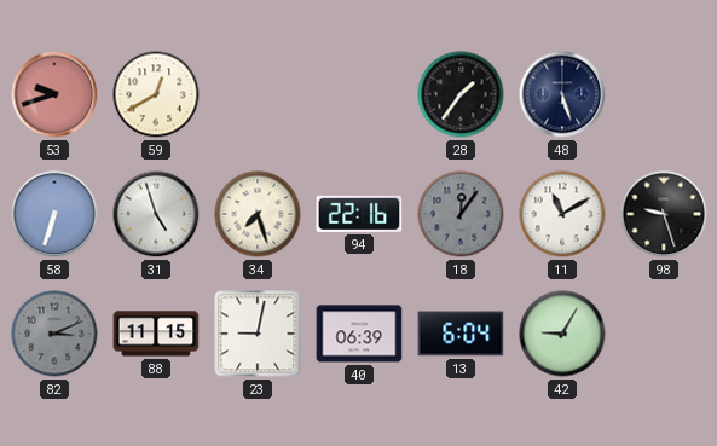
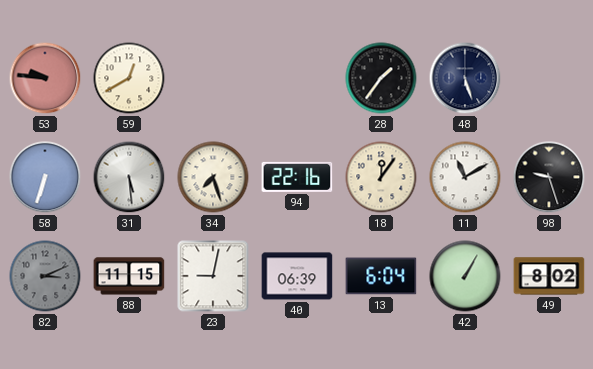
53: 9:42 -> 9:46 (45, 78)
31: 4:57 -> 5:29 (129, 177)
18 dial: grey -> cream (381, 177)
42: 9:05 -> 1:05 (465, 276)
49: none -> 8:02 (549, 276)
